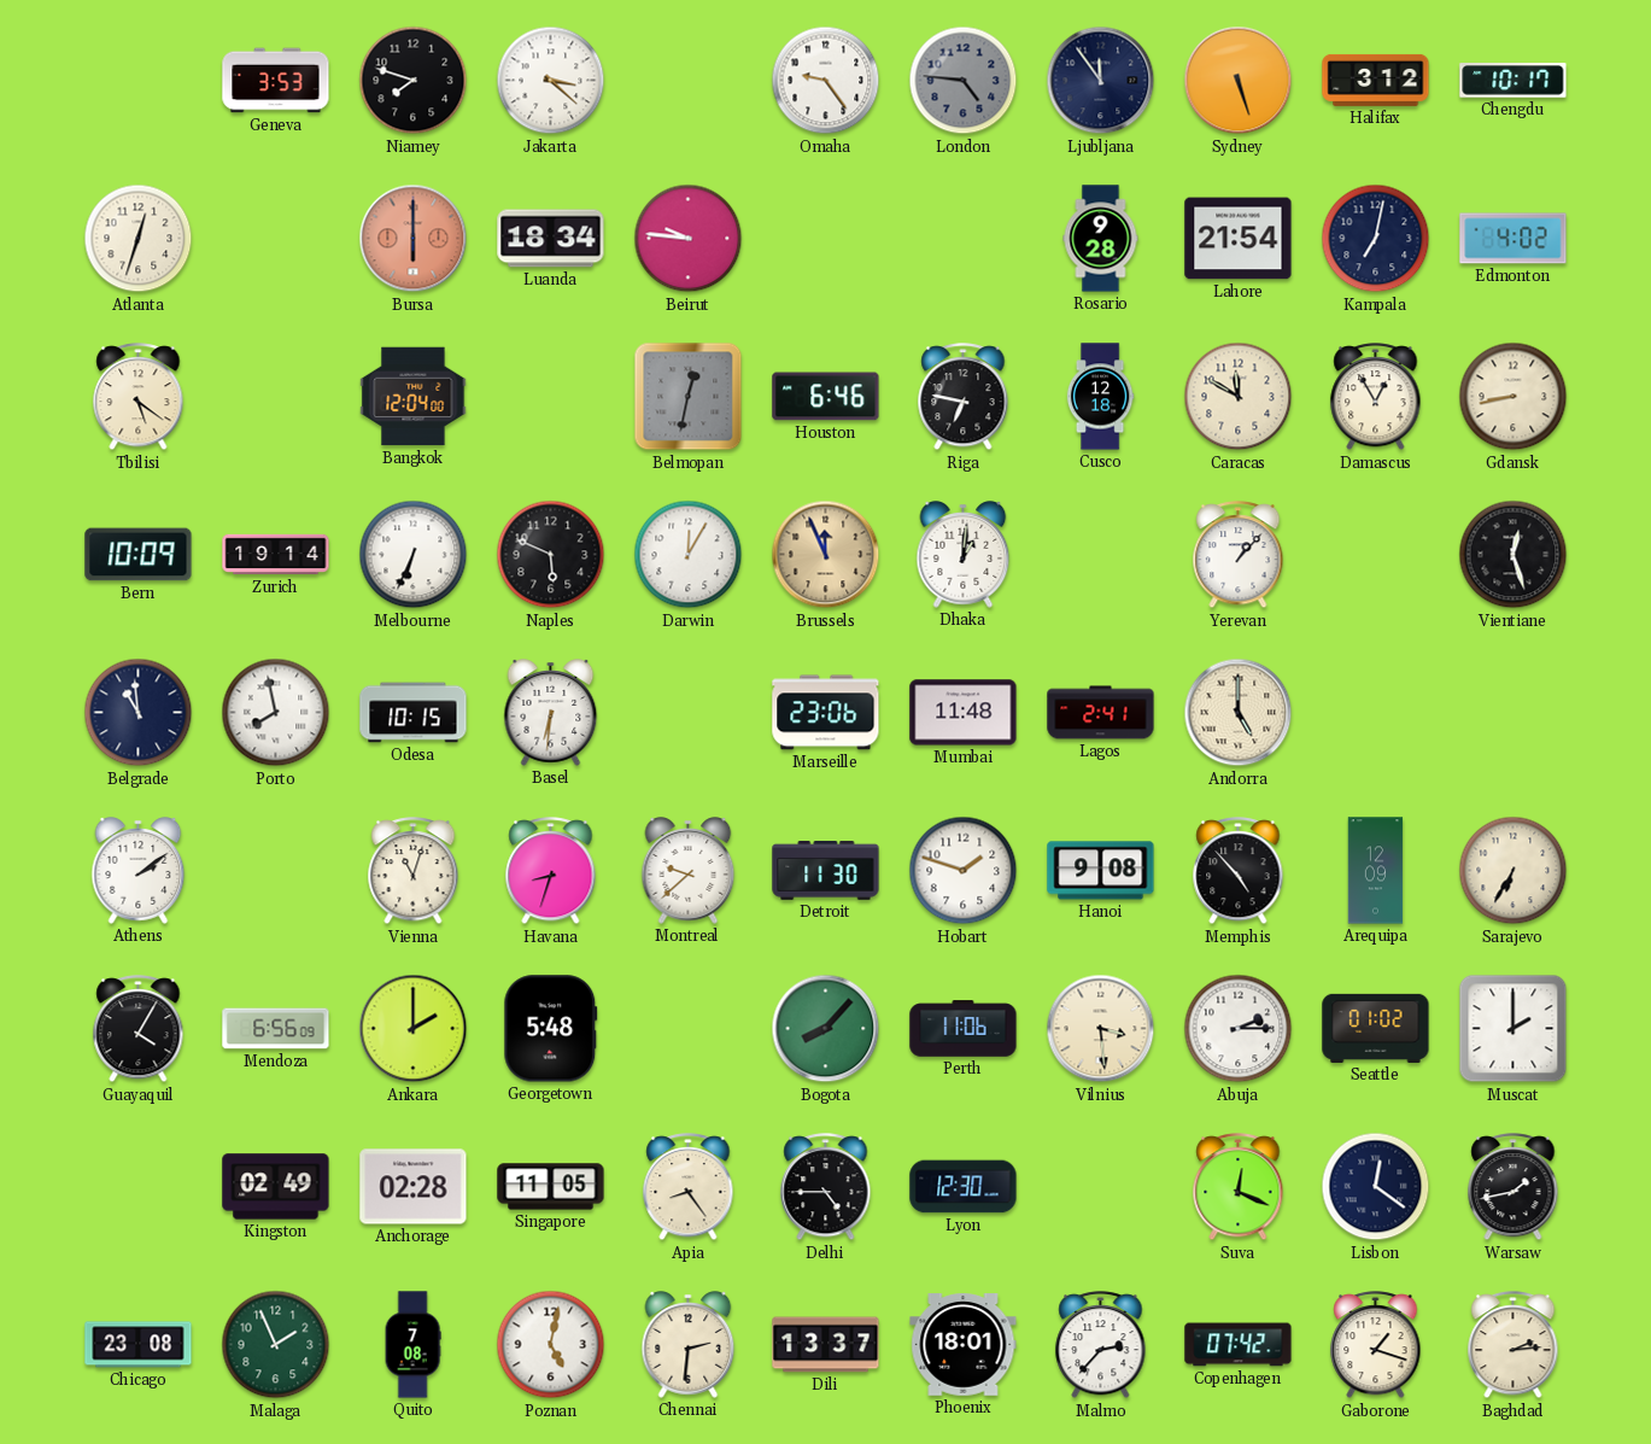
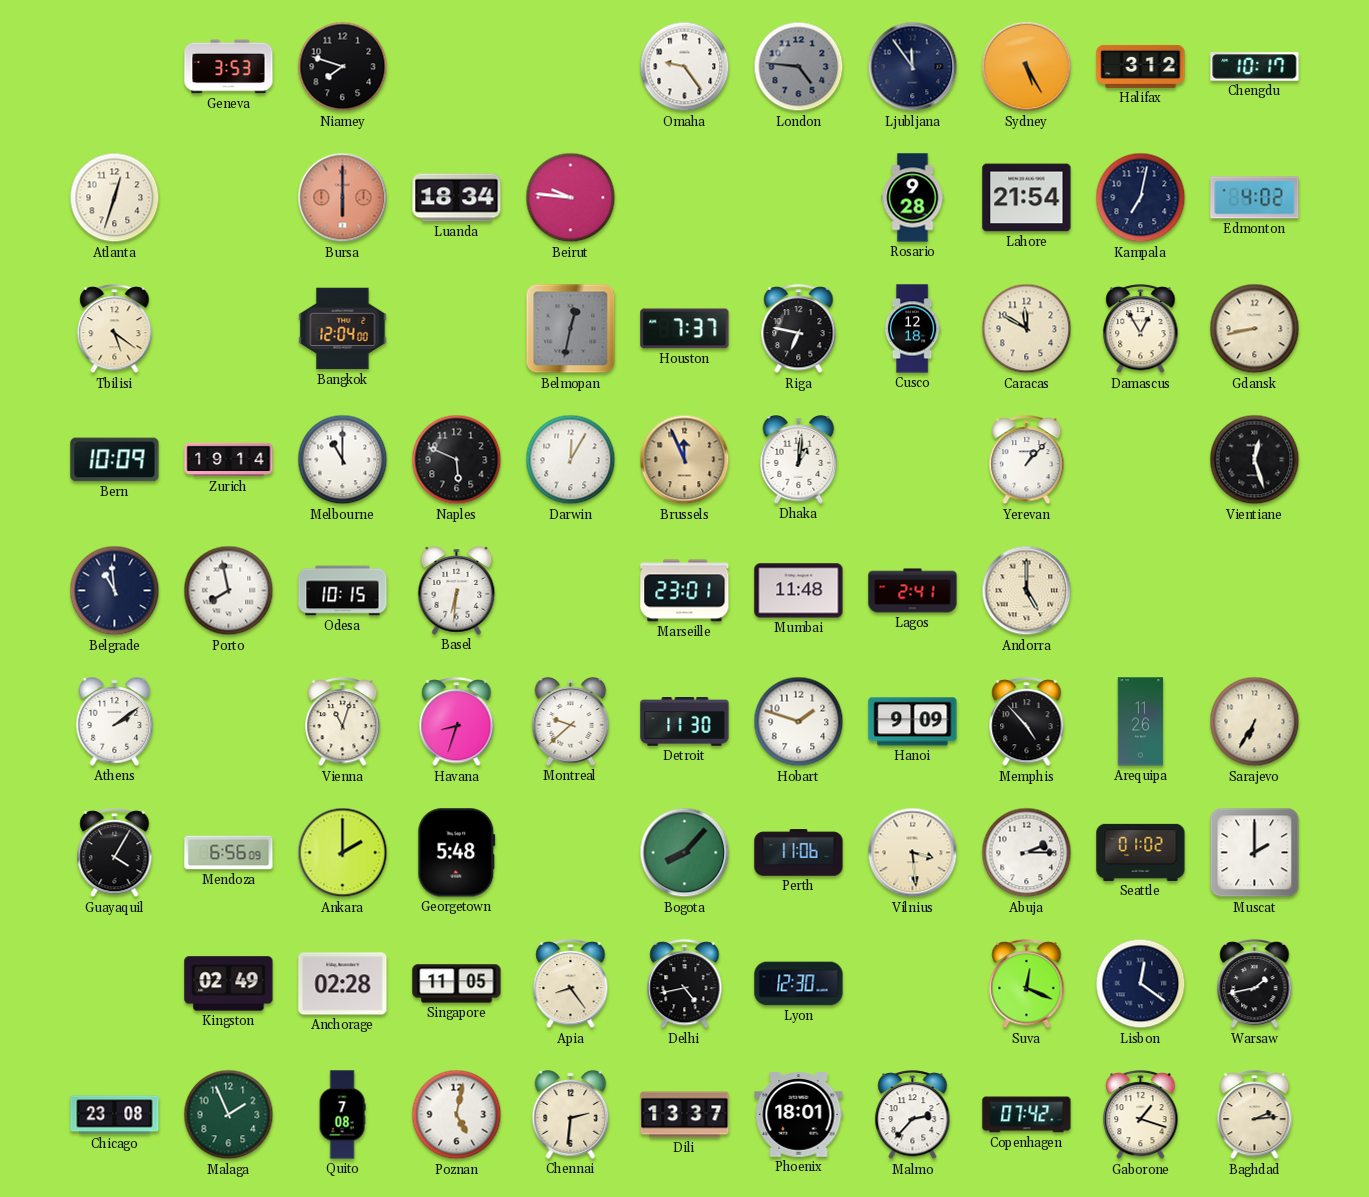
Jakarta: 3:22 -> none (551, 81)
Sydney: 5:27 -> 5:25 (1027, 67)
Houston: 6:46 -> 7:37 (685, 329)
Melbourne: 6:34 -> 11:00 (343, 460)
Marseille: 23:06 -> 23:01 (685, 591)
Hanoi: 9:08 -> 9:09 (913, 722)
Arequipa: 12:09 -> 11:26 (1141, 722)
Delhi: 4:45 -> 4:43 (685, 984)
